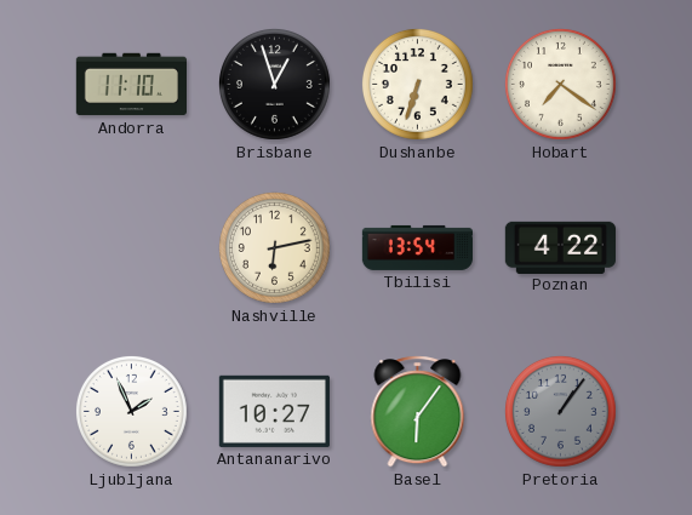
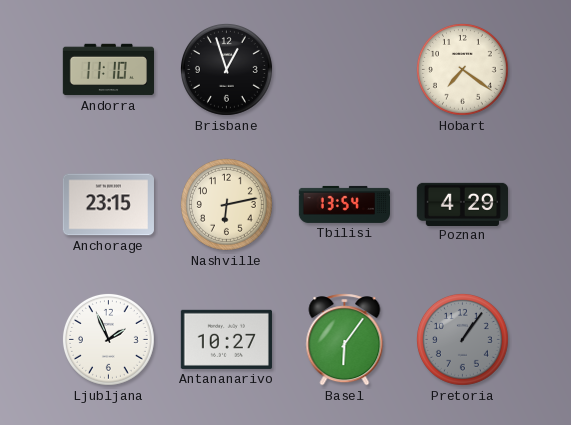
Dushanbe: 6:33 -> none (417, 84)
Anchorage: none -> 23:15 (108, 205)
Poznan: 4:22 -> 4:29 (462, 204)
